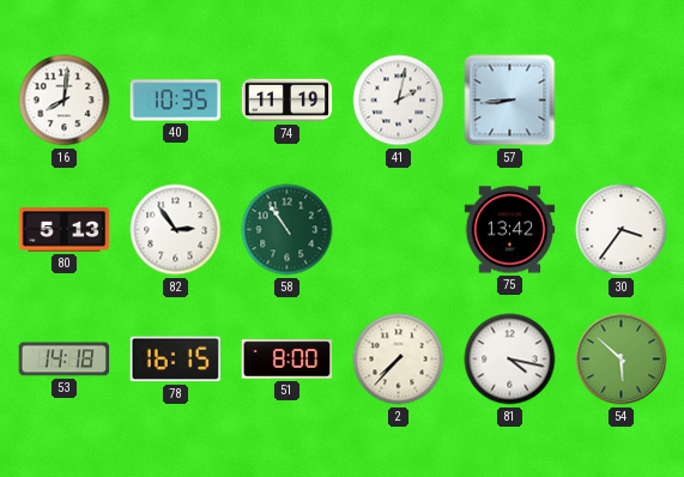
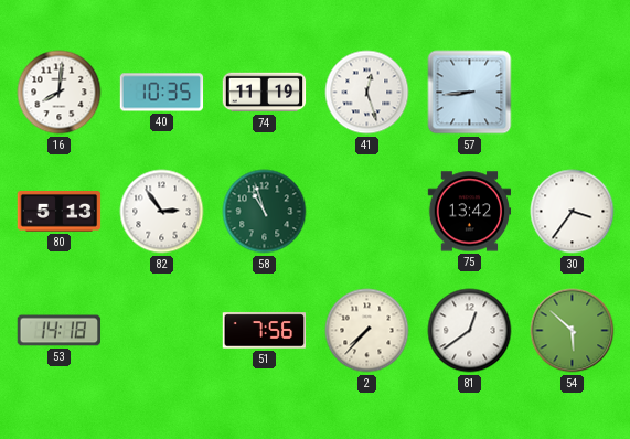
41: 2:02 -> 12:27 (367, 93)
58: 10:54 -> 10:57 (265, 212)
78: 16:15 -> none (175, 360)
51: 8:00 -> 7:56 (265, 331)
81: 4:17 -> 12:39 (470, 331)
